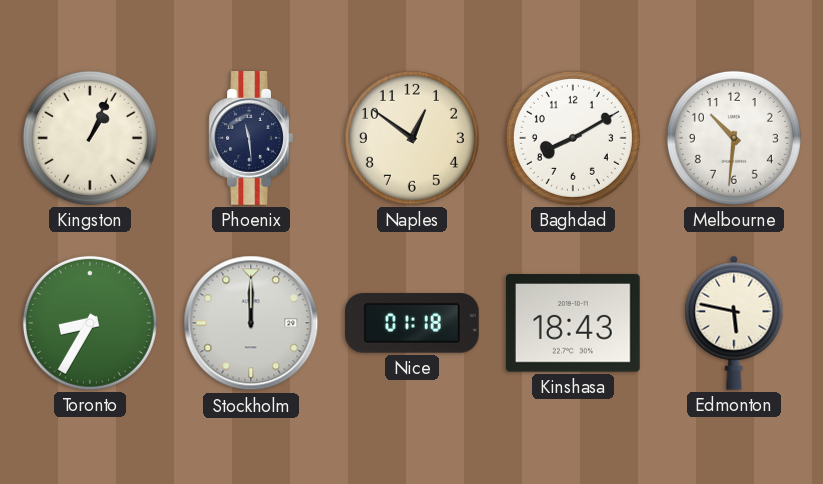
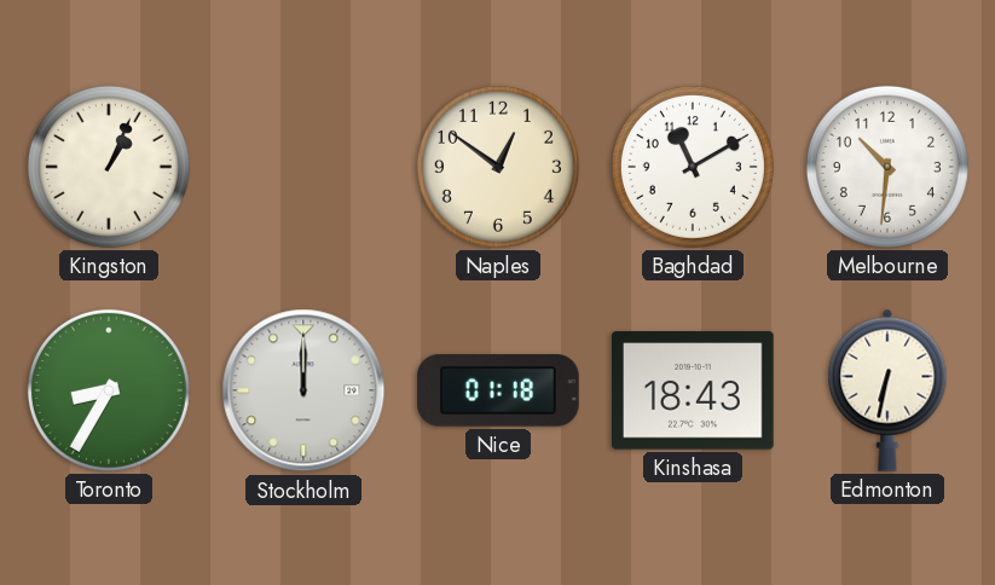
Phoenix: 11:29 -> none (251, 138)
Baghdad: 8:10 -> 11:10 (693, 167)
Edmonton: 5:47 -> 6:32 (887, 390)
